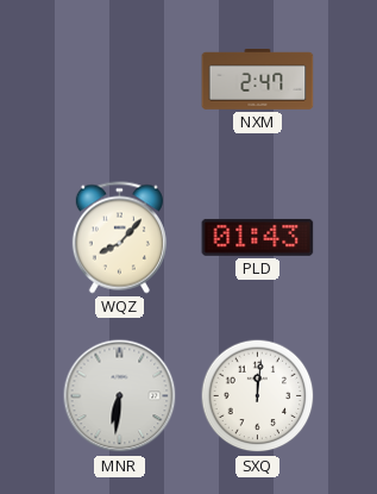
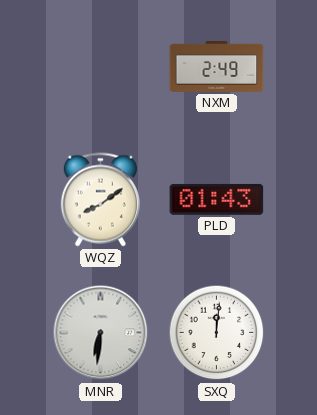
NXM: 2:47 -> 2:49 (217, 66)
WQZ: 8:07 -> 8:09 (100, 200)
